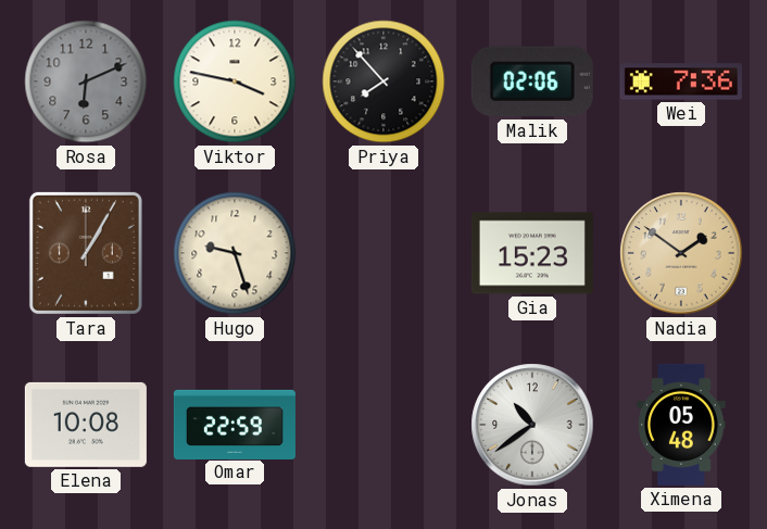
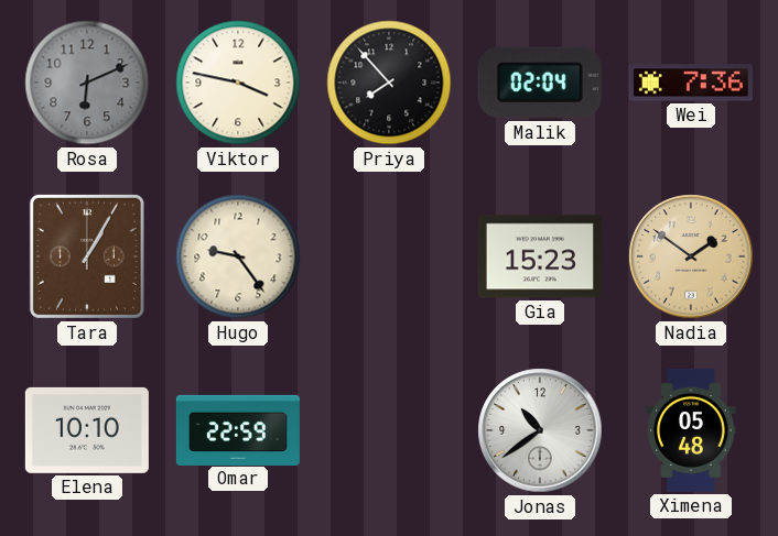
Malik: 02:06 -> 02:04 (540, 83)
Hugo: 9:27 -> 9:24 (238, 256)
Elena: 10:08 -> 10:10 (87, 430)
